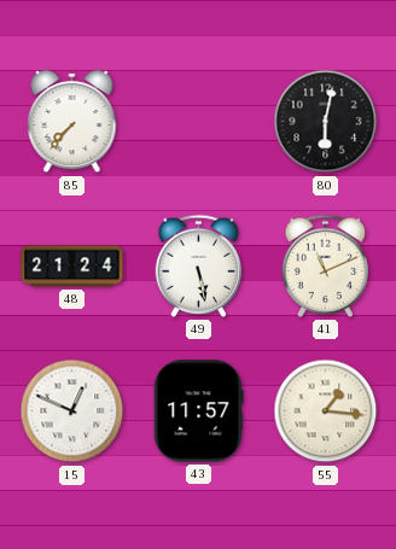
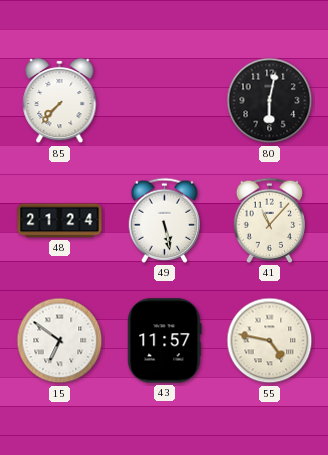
41: 11:11 -> 11:07 (270, 220)
15: 12:49 -> 6:51 (60, 341)
55: 1:16 -> 4:47 (270, 341)
